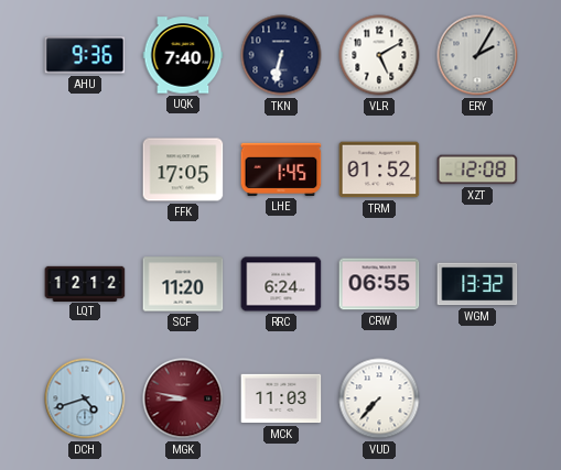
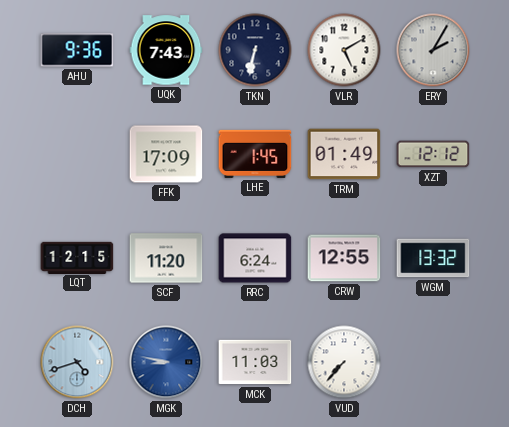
UQK: 7:40 -> 7:43 (166, 50)
FFK: 17:05 -> 17:09 (166, 154)
TRM: 01:52 -> 01:49 (344, 154)
XZT: 12:08 -> 12:12 (433, 154)
LQT: 12:12 -> 12:15 (77, 257)
CRW: 06:55 -> 12:55 (344, 258)
MGK dial: burgundy -> blue (166, 362)
